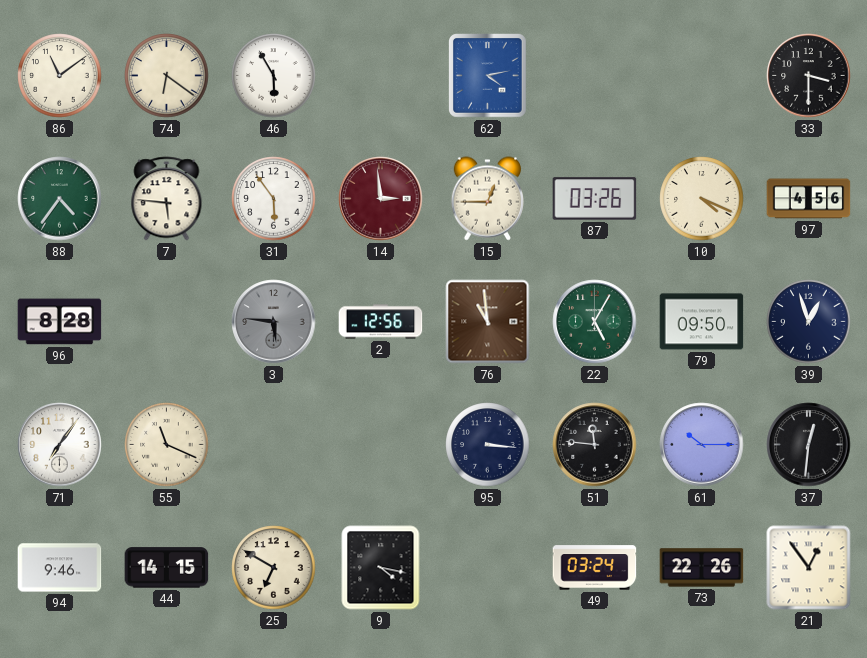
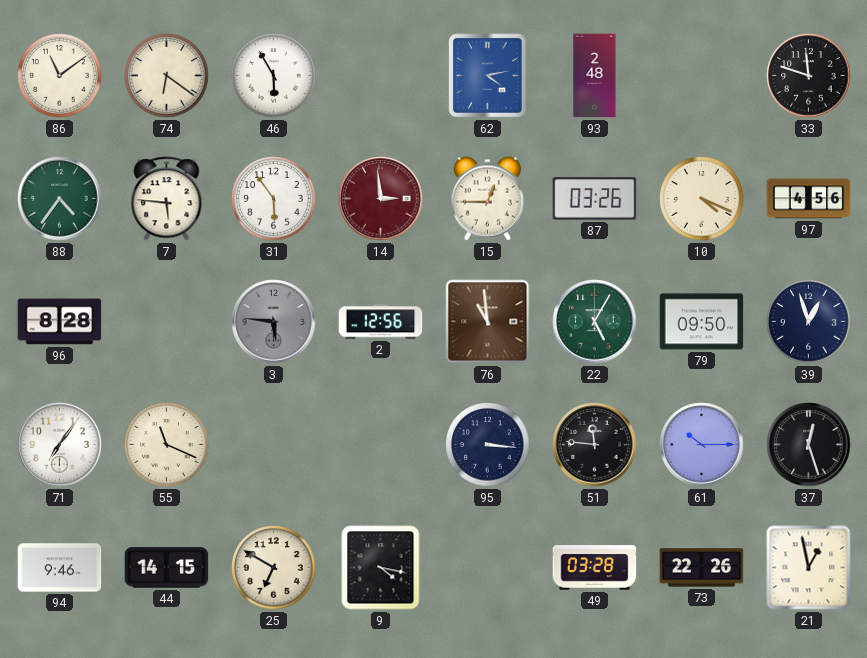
93: none -> 2:48 (595, 76)
33: 3:30 -> 11:48 (809, 76)
37: 12:31 -> 12:27 (809, 445)
49: 03:24 -> 03:28 (595, 568)
21: 12:54 -> 12:58 (809, 568)
